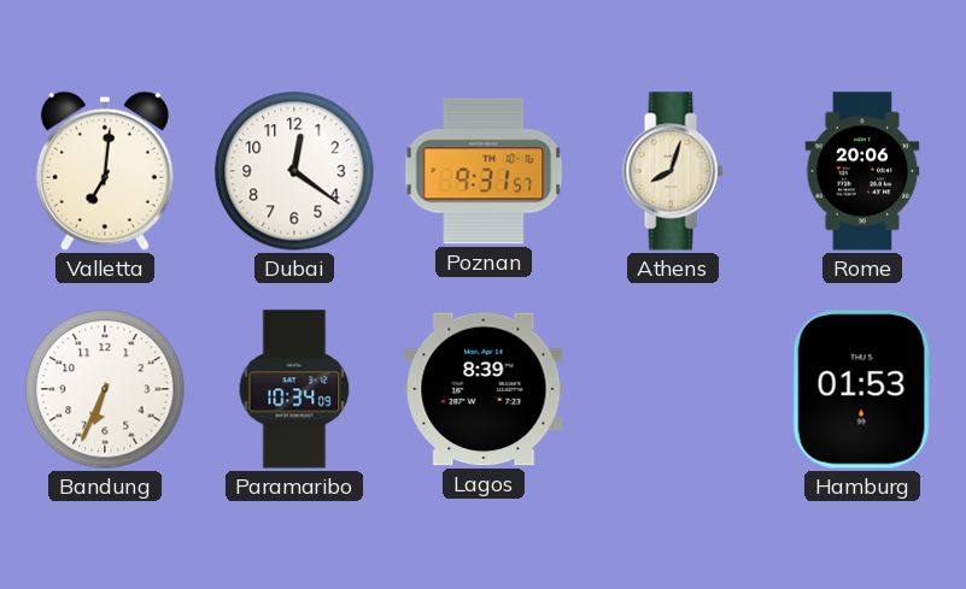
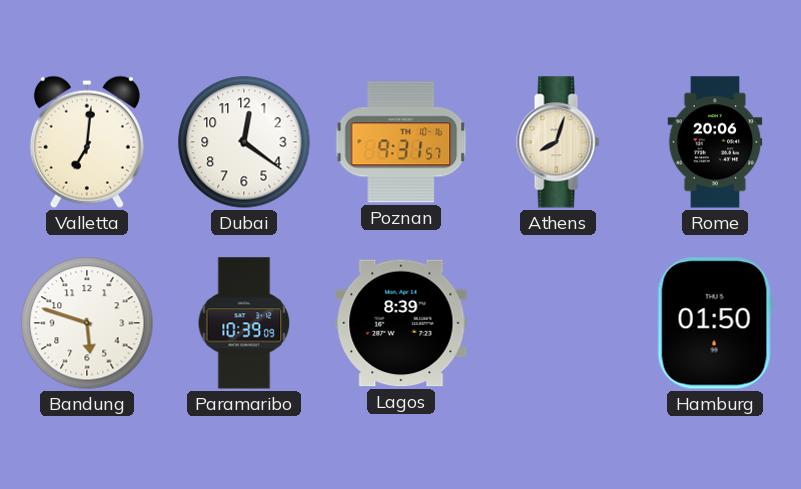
Bandung: 6:34 -> 5:48 (87, 323)
Paramaribo: 10:34 -> 10:39 (244, 323)
Hamburg: 01:53 -> 01:50 (715, 323)
